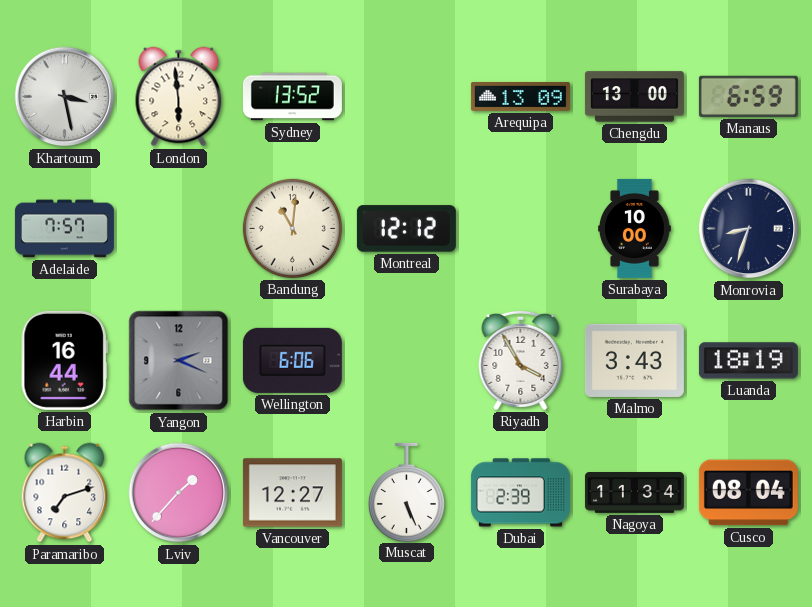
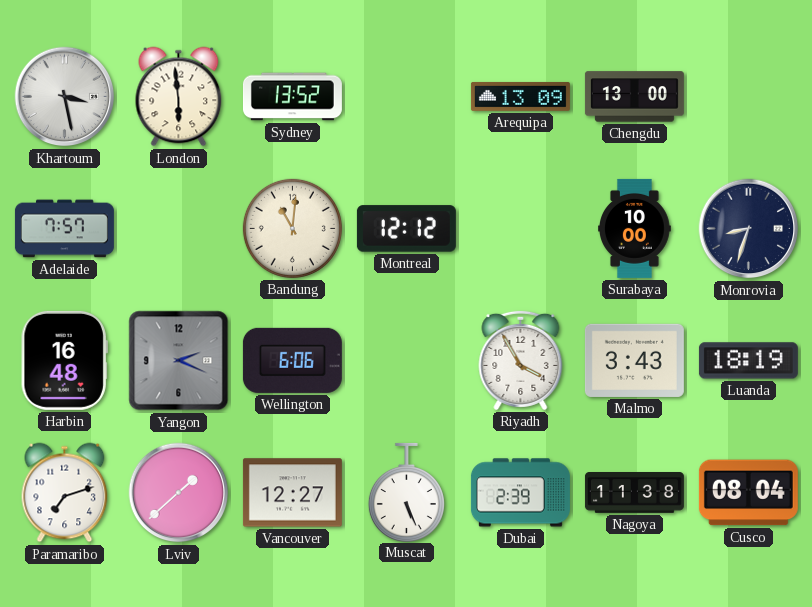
Manaus: 6:59 -> none (748, 96)
Harbin: 16:44 -> 16:48 (64, 360)
Lviv: 1:37 -> 1:38 (179, 493)
Nagoya: 11:34 -> 11:38 (634, 493)
